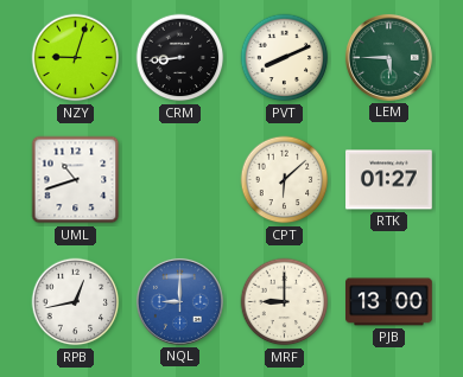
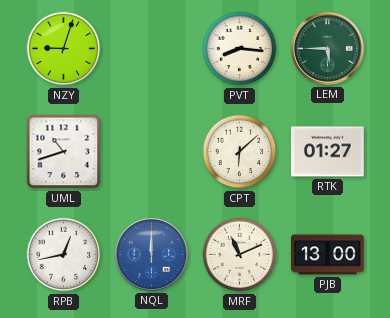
CRM: 8:44 -> none (180, 58)
PVT: 8:11 -> 8:16 (240, 49)
NQL: 9:00 -> 12:00 (151, 254)
MRF: 9:00 -> 11:11 (240, 255)
